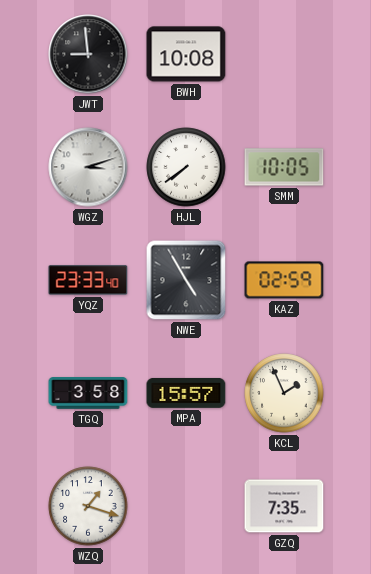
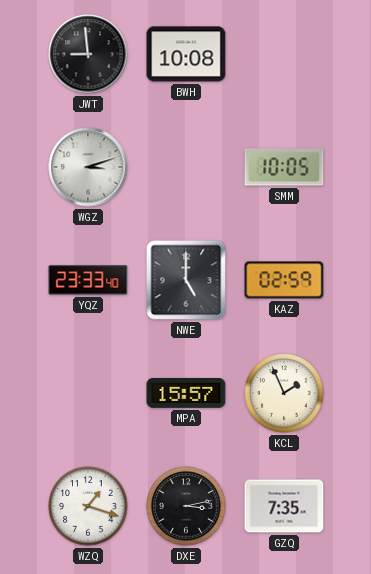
HJL: 7:39 -> none (186, 167)
NWE: 4:55 -> 5:00 (186, 280)
TGQ: 3:58 -> none (88, 393)
DXE: none -> 3:13 (186, 506)
